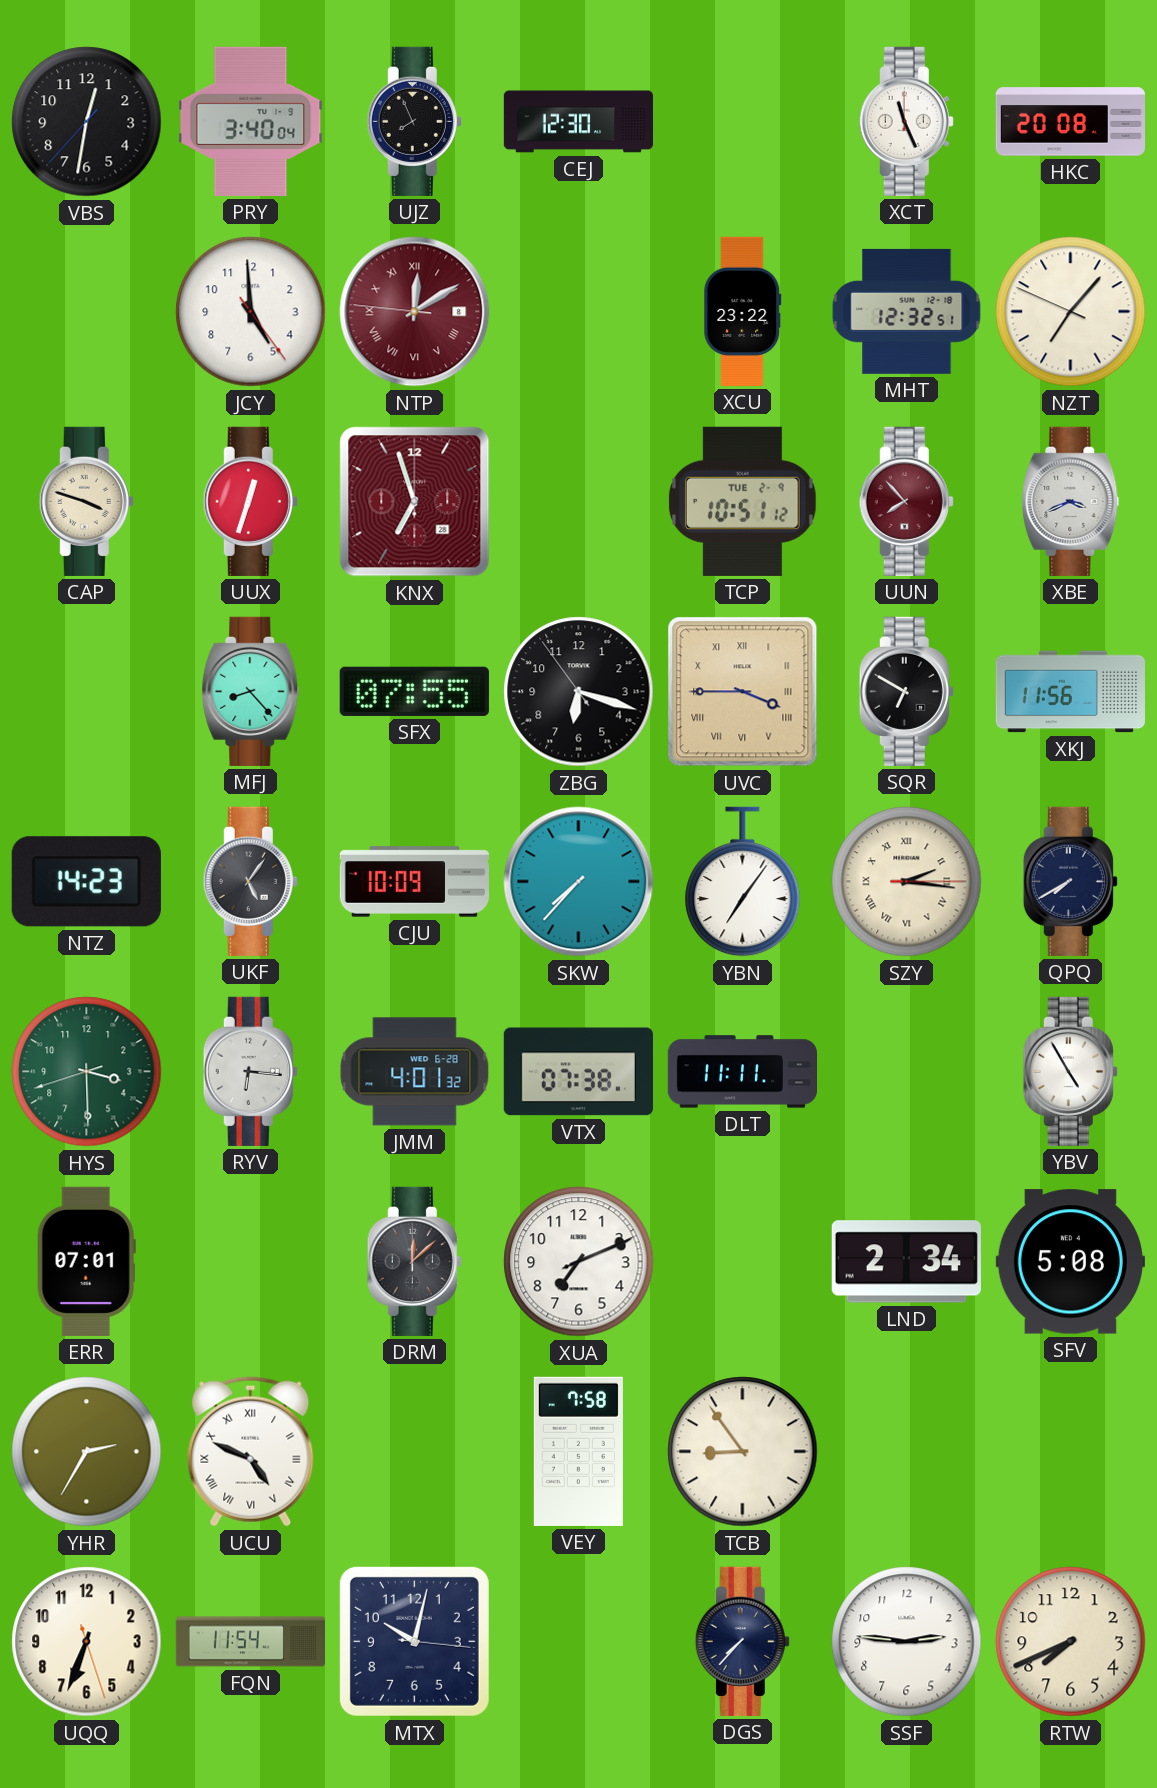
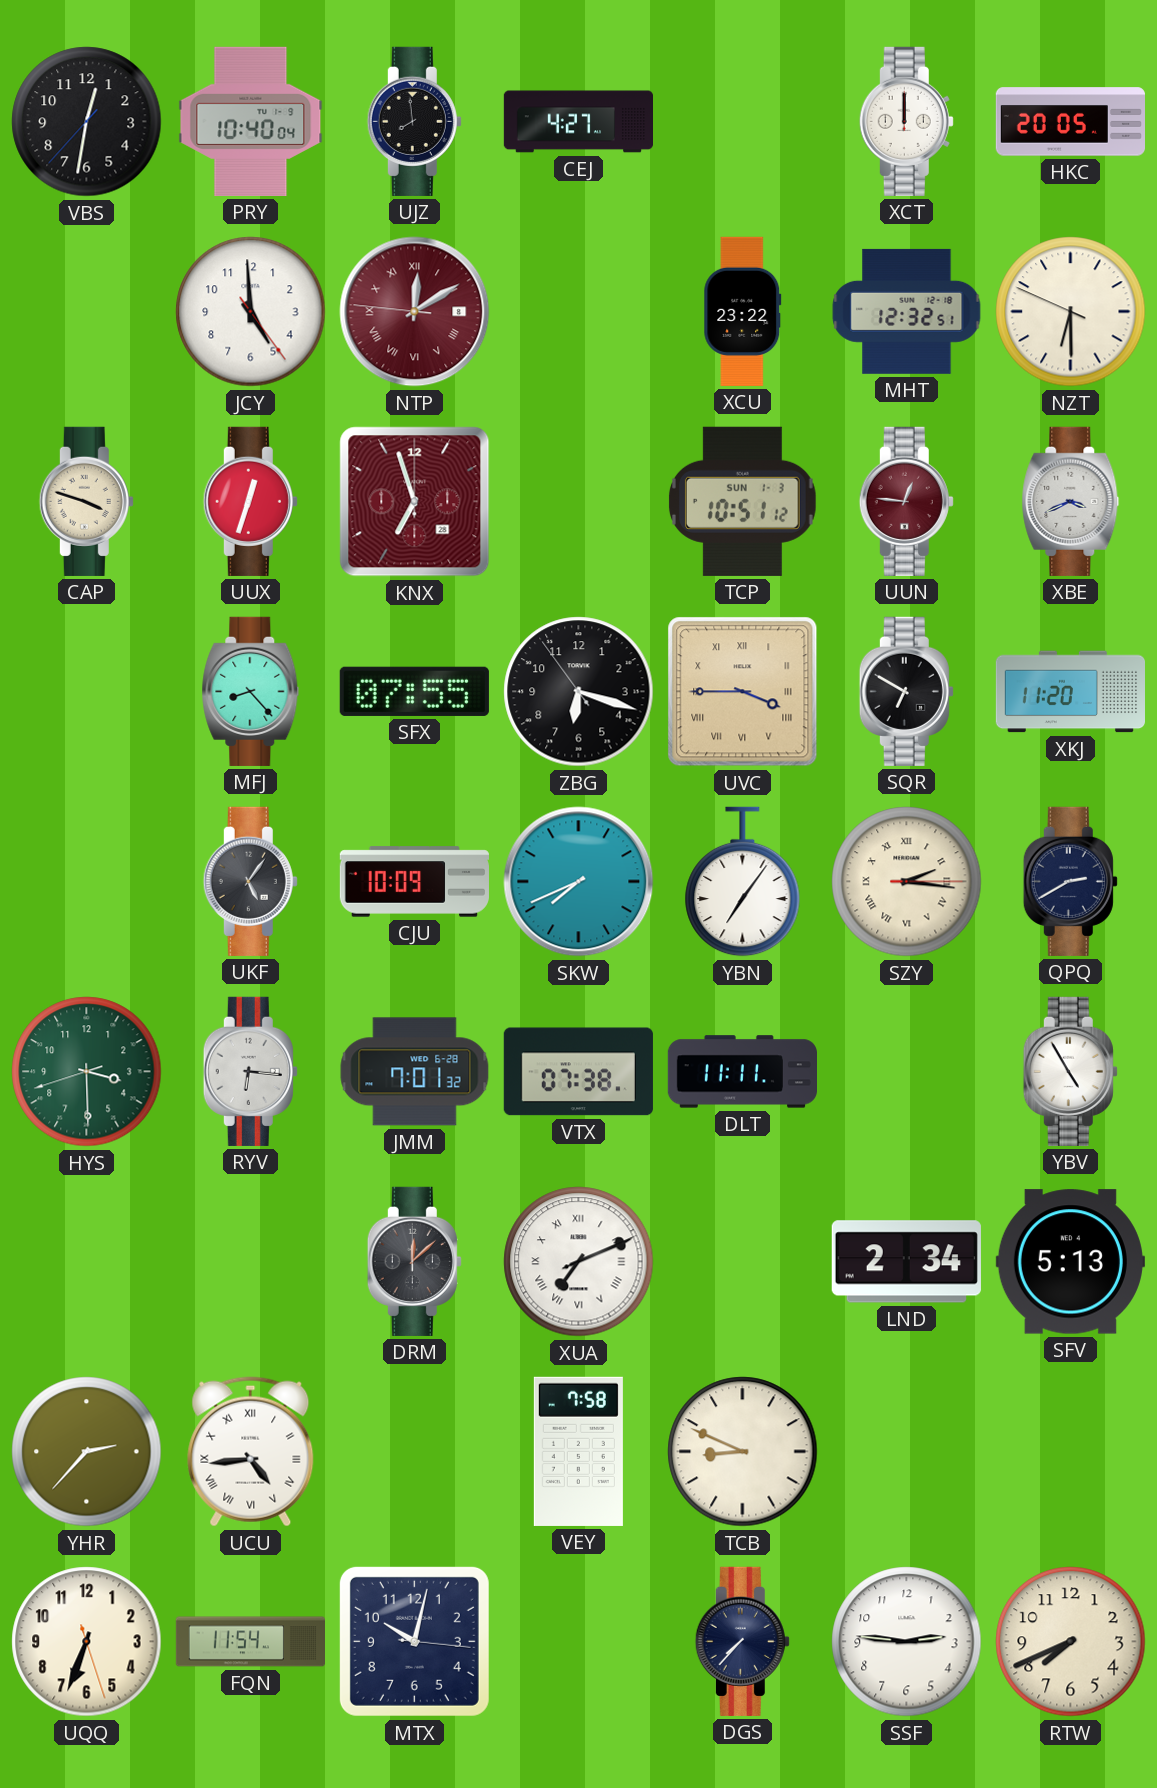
PRY: 3:40 -> 10:40 (251, 121)
UJZ: 7:56 -> 7:59 (414, 121)
CEJ: 12:30 -> 4:27 (578, 122)
XCT: 11:26 -> 12:00 (906, 121)
HKC: 20:08 -> 20:05 (1070, 122)
NZT: 7:06 -> 6:29 (1071, 312)
TCP date: TUE 2-9 -> SUN 1-3 (743, 501)
UUN: 7:53 -> 12:46 (906, 501)
XKJ: 11:56 -> 11:20 (1070, 692)
NTZ: 14:23 -> none (86, 882)
SKW: 7:37 -> 7:41 (579, 882)
QPQ: 7:40 -> 2:40 (1070, 881)
JMM: 4:01 -> 7:01 (415, 1072)
ERR: 07:01 -> none (86, 1261)
XUA numerals: Arabic -> Roman (579, 1262)
SFV: 5:08 -> 5:13 (1070, 1262)
YHR: 2:35 -> 2:37 (87, 1452)
UCU: 4:49 -> 4:44 (251, 1452)
TCB: 8:54 -> 8:49 (743, 1452)
